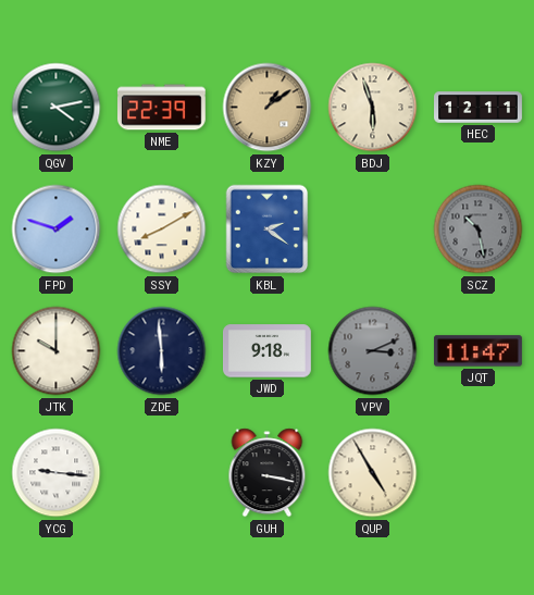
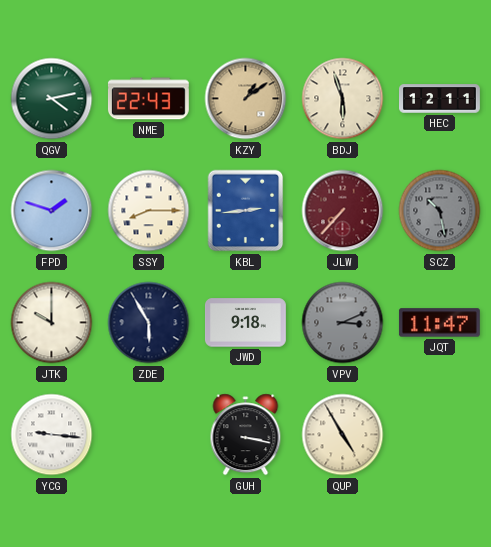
NME: 22:39 -> 22:43 (148, 99)
SSY: 8:10 -> 8:15 (149, 211)
KBL: 2:21 -> 2:44 (246, 211)
JLW: none -> 7:37 (343, 211)
ZDE: 5:59 -> 5:55 (149, 323)
